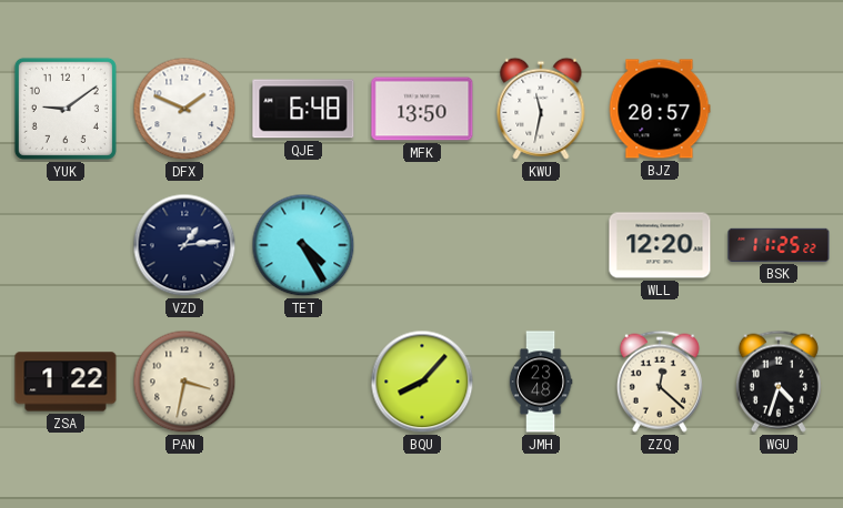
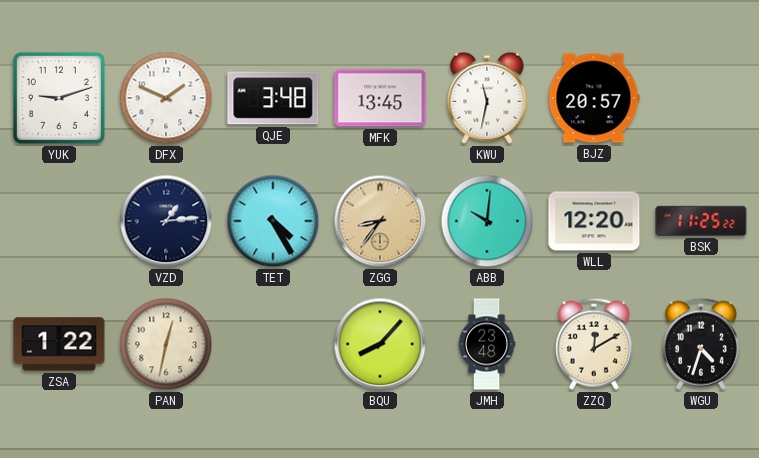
YUK: 9:09 -> 9:12 (59, 98)
QJE: 6:48 -> 3:48 (273, 98)
MFK: 13:50 -> 13:45 (380, 98)
ZGG: none -> 8:36 (380, 221)
ABB: none -> 10:01 (487, 221)
PAN: 3:32 -> 12:32 (166, 344)
ZZQ: 12:22 -> 12:10 (594, 344)
